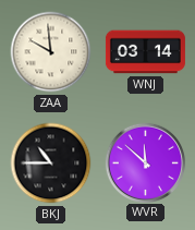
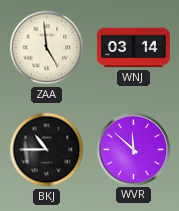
ZAA: 9:59 -> 4:59 (47, 48)
